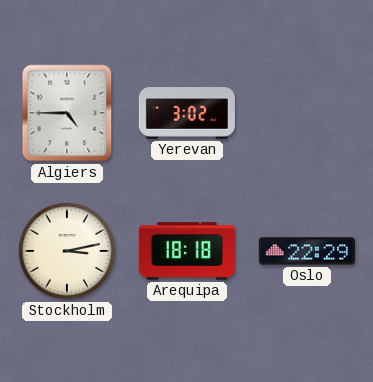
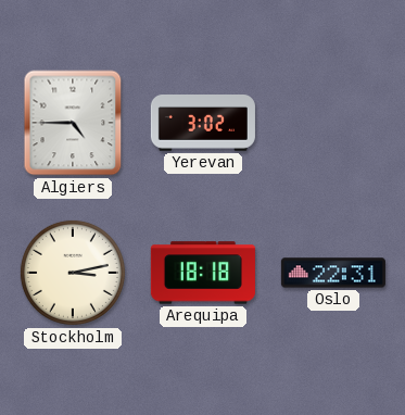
Oslo: 22:29 -> 22:31 (333, 273)
